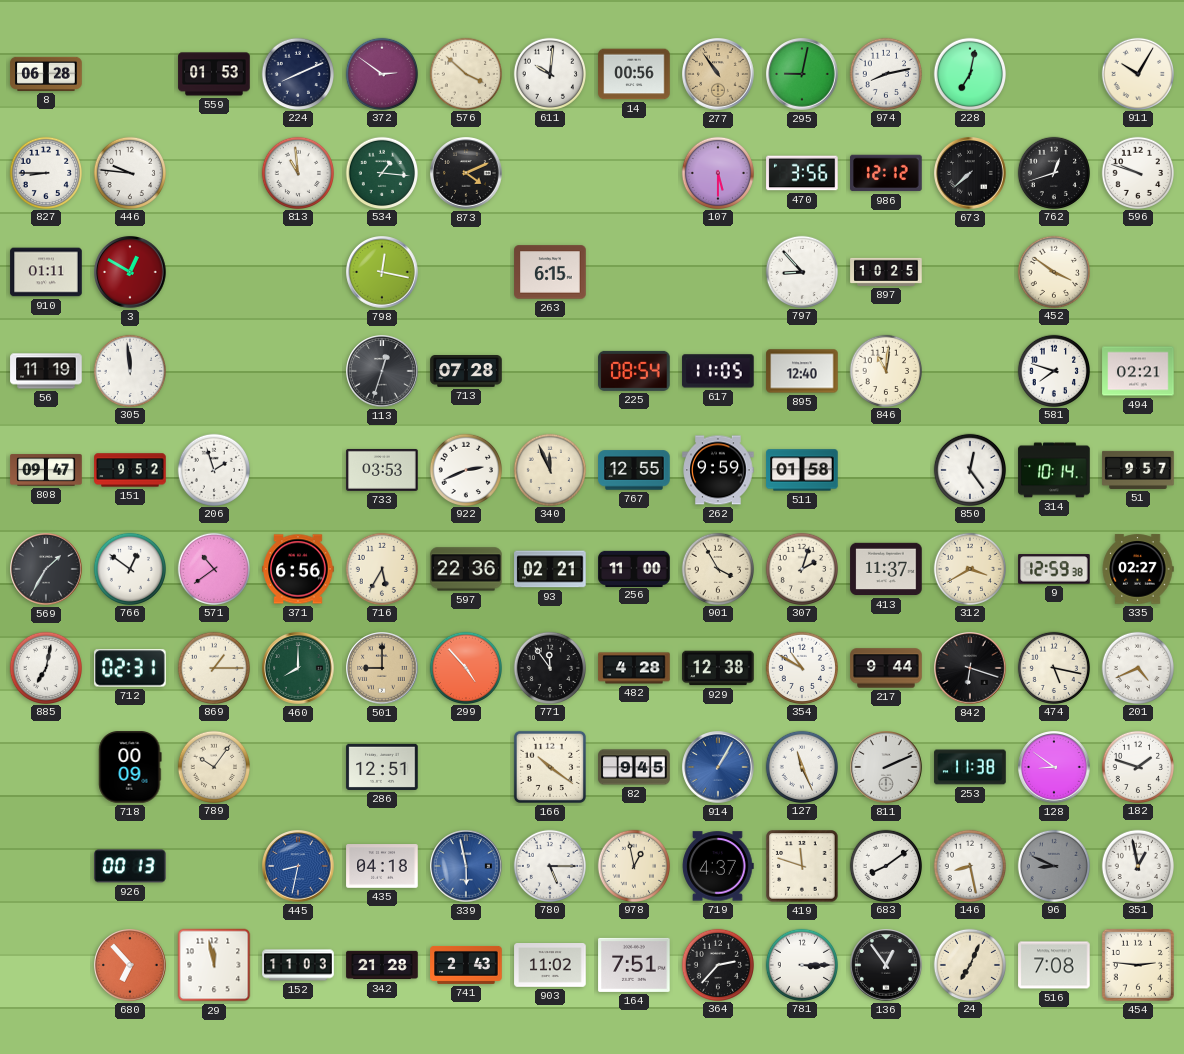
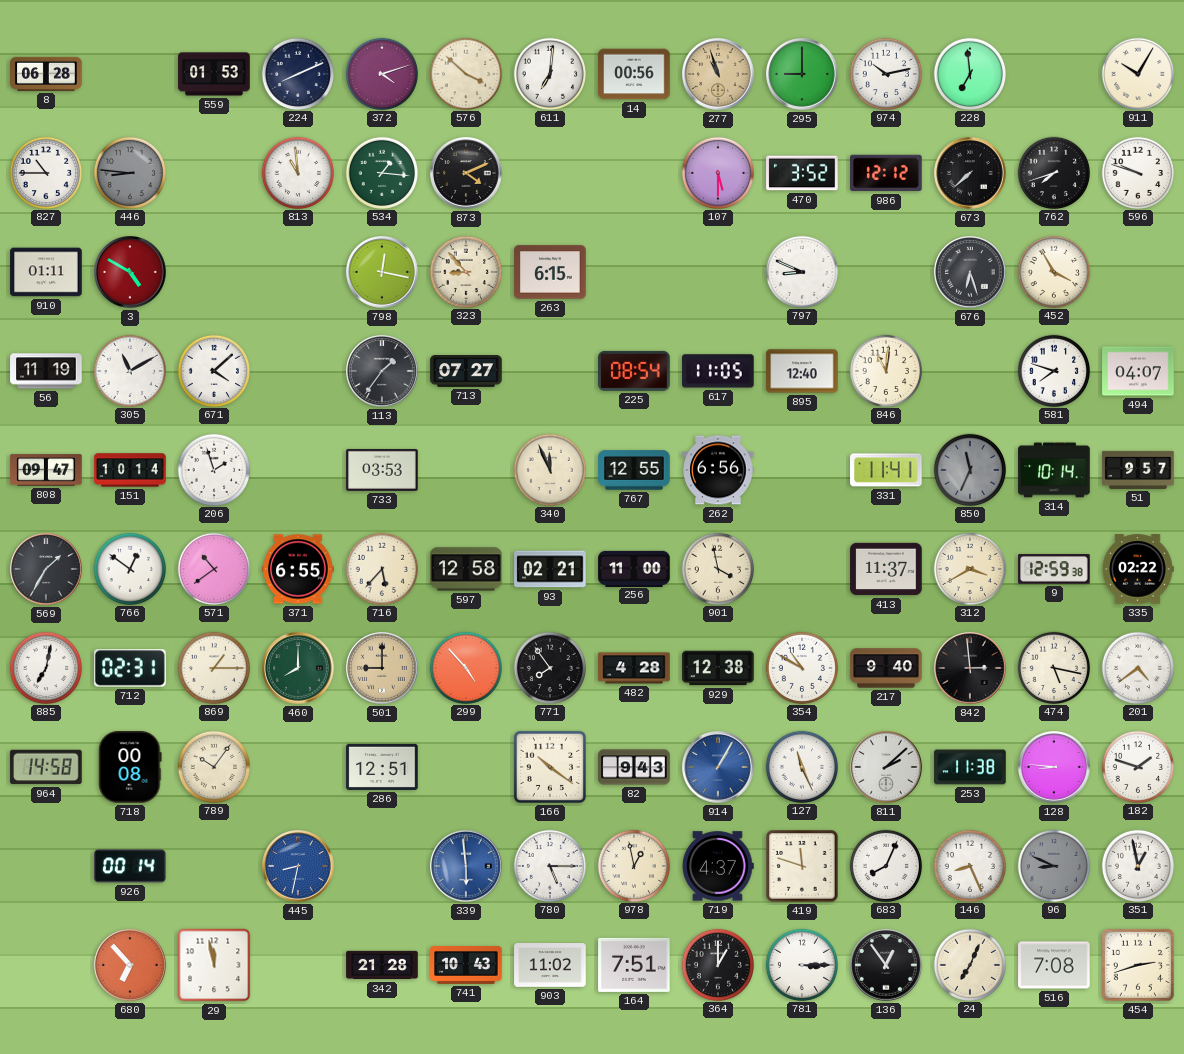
372: 2:51 -> 4:12 (381, 73)
611: 10:01 -> 7:01 (549, 73)
277: 10:54 -> 10:57 (718, 74)
295: 9:02 -> 9:00 (802, 74)
974: 8:13 -> 10:13 (885, 73)
228: 7:02 -> 6:59 (969, 73)
827: 8:45 -> 10:45 (45, 172)
446: 9:46 -> 8:46 (129, 172)
446 dial: white -> grey (129, 172)
470: 3:56 -> 3:52 (802, 173)
762: 12:42 -> 7:42 (1053, 172)
3: 12:50 -> 4:50 (130, 272)
323: none -> 8:53 (465, 271)
797: 8:53 -> 8:49 (801, 271)
897: 10:25 -> none (886, 272)
676: none -> 6:27 (970, 272)
452: 3:51 -> 3:55 (1053, 271)
305: 11:59 -> 11:10 (129, 370)
671: none -> 4:08 (213, 370)
113: 12:33 -> 1:36 (382, 371)
713: 07:28 -> 07:27 (466, 372)
494: 02:21 -> 04:07 (1138, 371)
151: 9:52 -> 10:14 (130, 470)
922: 2:41 -> none (465, 469)
262: 9:59 -> 6:56 (718, 470)
511: 01:58 -> none (802, 470)
331: none -> 11:41 (886, 470)
850: 12:24 -> 11:34 (969, 469)
850 dial: white -> grey (969, 469)
371: 6:56 -> 6:55 (298, 569)
716: 5:35 -> 5:37 (381, 568)
597: 22:36 -> 12:58 (466, 569)
901: 3:55 -> 3:58 (717, 568)
307: 2:03 -> none (801, 568)
335: 02:27 -> 02:22 (1138, 569)
771: 11:54 -> 7:54 (549, 667)
217: 9:44 -> 9:40 (886, 668)
842: 6:18 -> 2:59 (970, 668)
201: 4:41 -> 4:39 (1137, 667)
964: none -> 14:58 (46, 767)
718: 00:09 -> 00:08 (130, 767)
82: 9:45 -> 9:43 (634, 767)
811: 2:11 -> 2:08 (886, 767)
128: 8:51 -> 8:46 (1054, 767)
926: 00:13 -> 00:14 (130, 866)
435: 04:18 -> none (382, 866)
339: 5:58 -> 5:59 (466, 866)
683: 8:09 -> 8:04 (885, 865)
146: 8:28 -> 8:26 (969, 865)
152: 11:03 -> none (298, 965)
741: 2:43 -> 10:43 (466, 965)
364: 2:37 -> 1:00 (717, 964)
454: 2:46 -> 2:42 (1138, 965)
